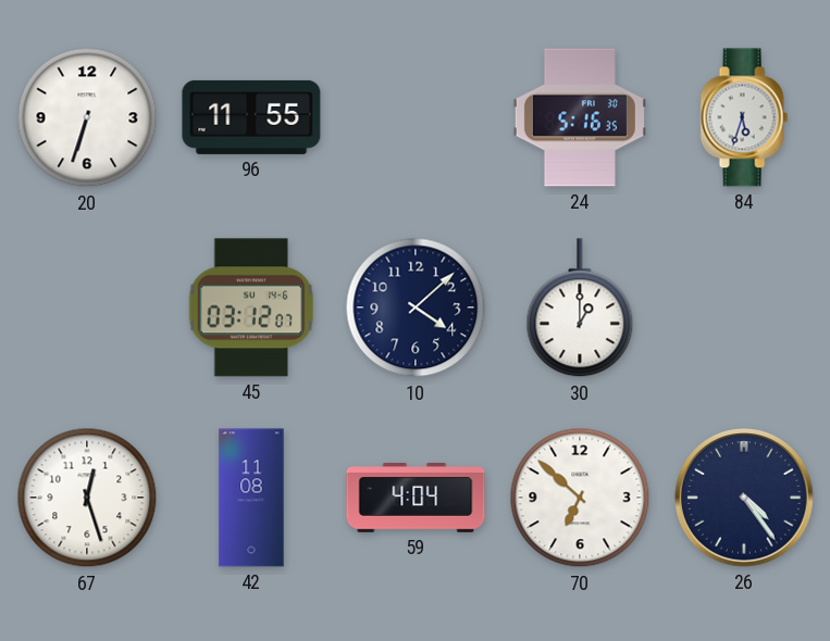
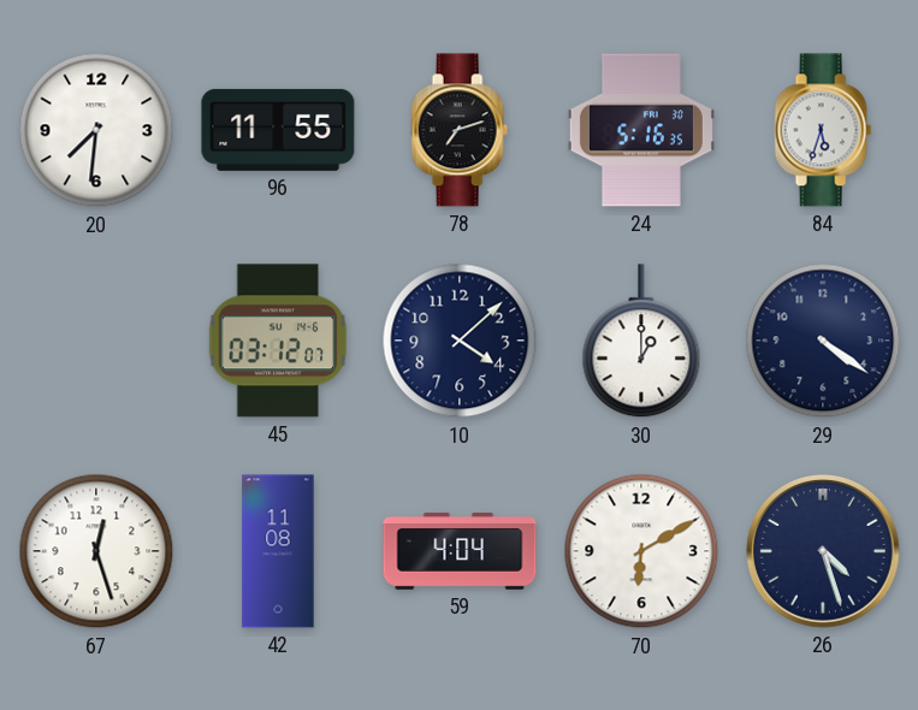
20: 6:33 -> 7:31 (96, 130)
78: none -> 7:12 (460, 130)
29: none -> 4:21 (823, 341)
70: 6:52 -> 6:10 (641, 551)
26: 4:24 -> 4:27 (823, 551)
